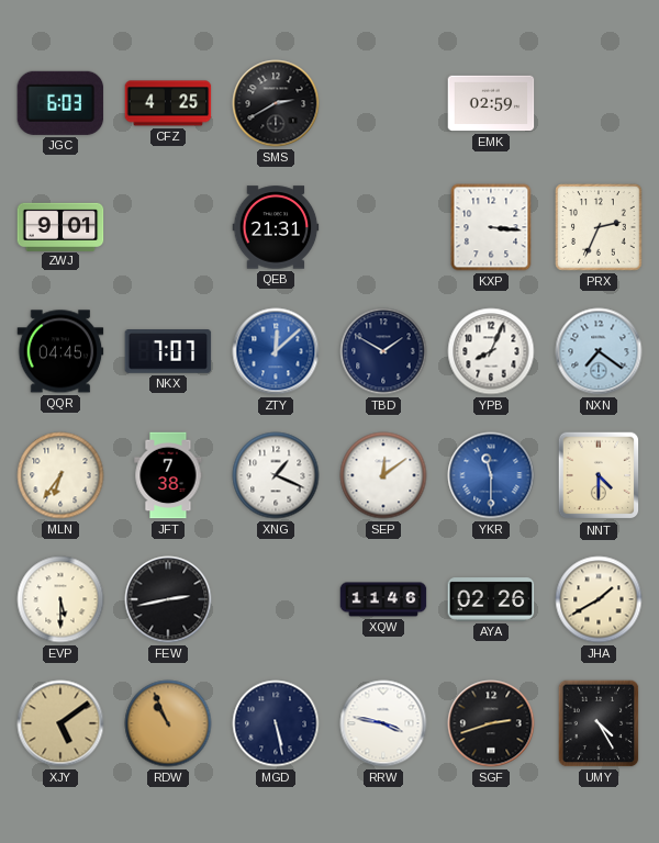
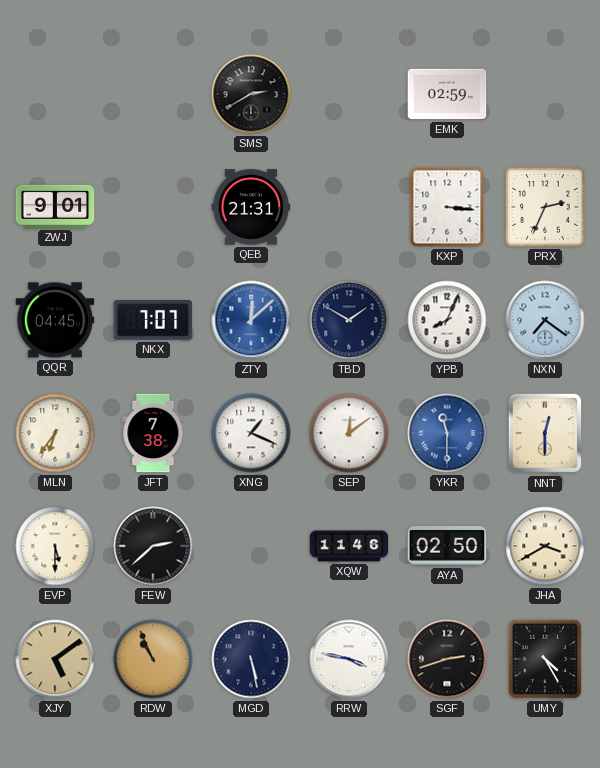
JGC: 6:03 -> none (60, 103)
CFZ: 4:25 -> none (168, 103)
NNT: 4:30 -> 12:30 (545, 433)
FEW: 2:43 -> 2:38 (153, 546)
AYA: 02:26 -> 02:50 (447, 546)
JHA: 1:40 -> 3:40 (545, 546)
